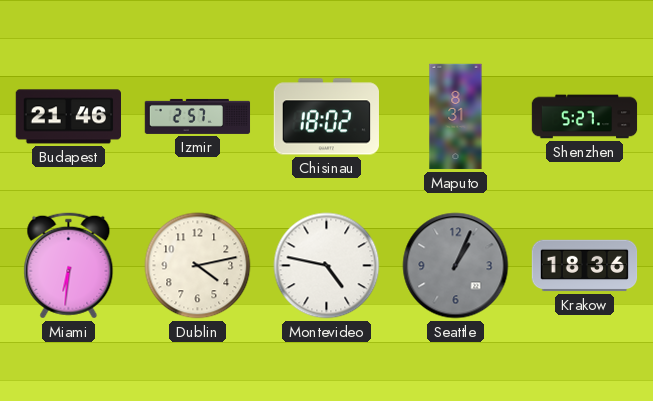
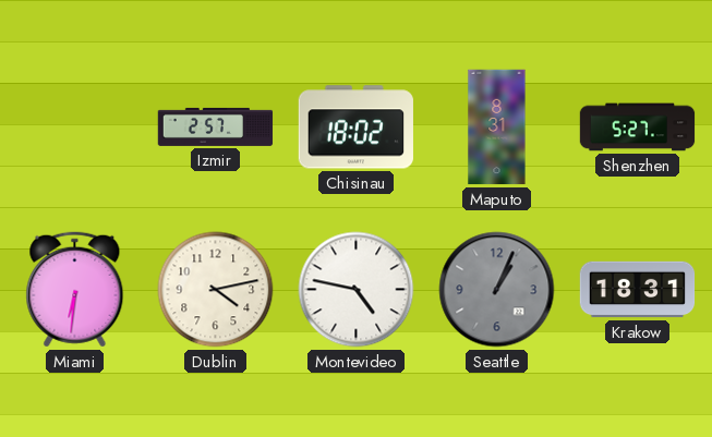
Budapest: 21:46 -> none (68, 117)
Krakow: 18:36 -> 18:31 (638, 290)
